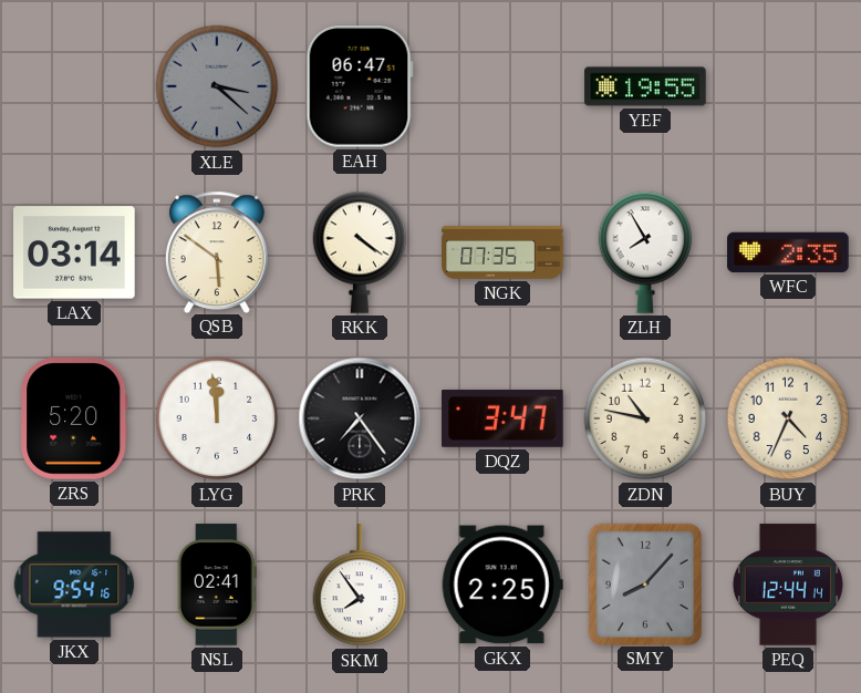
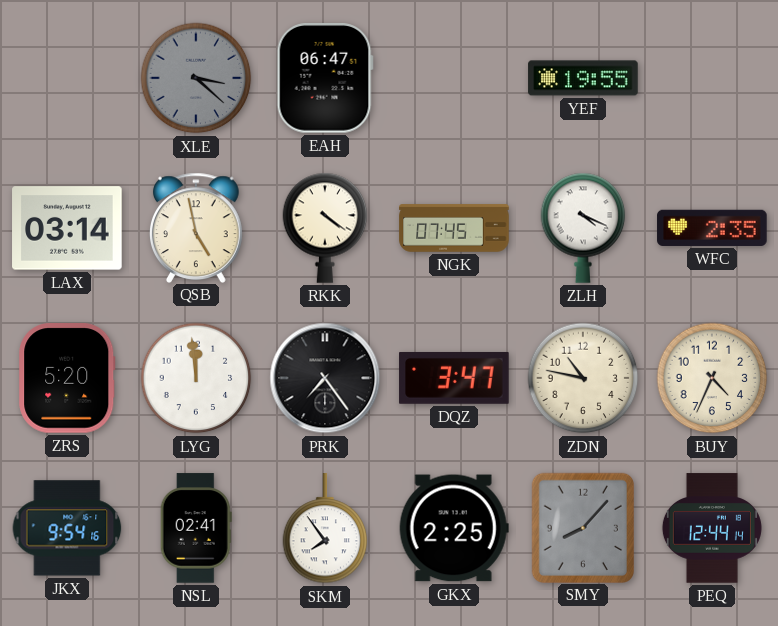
QSB: 5:51 -> 4:58 (196, 227)
NGK: 07:35 -> 07:45 (454, 228)
ZLH: 7:55 -> 4:19 (583, 228)
